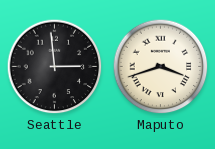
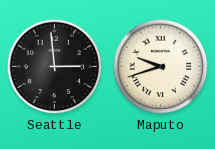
Maputo: 3:42 -> 9:42 (161, 67)
